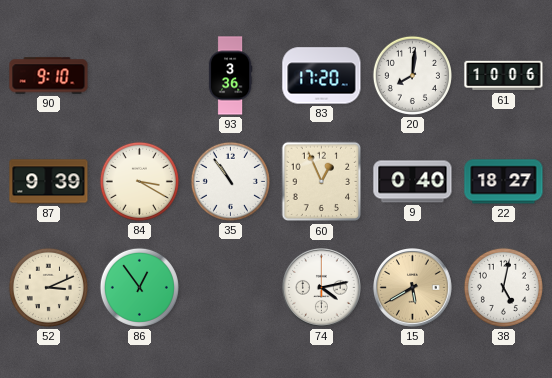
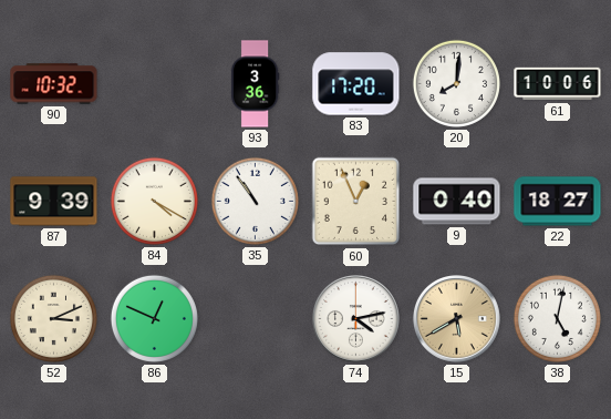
90: 9:10 -> 10:32 (54, 84)
84: 3:20 -> 4:20 (154, 201)
86: 12:54 -> 12:49 (154, 318)
